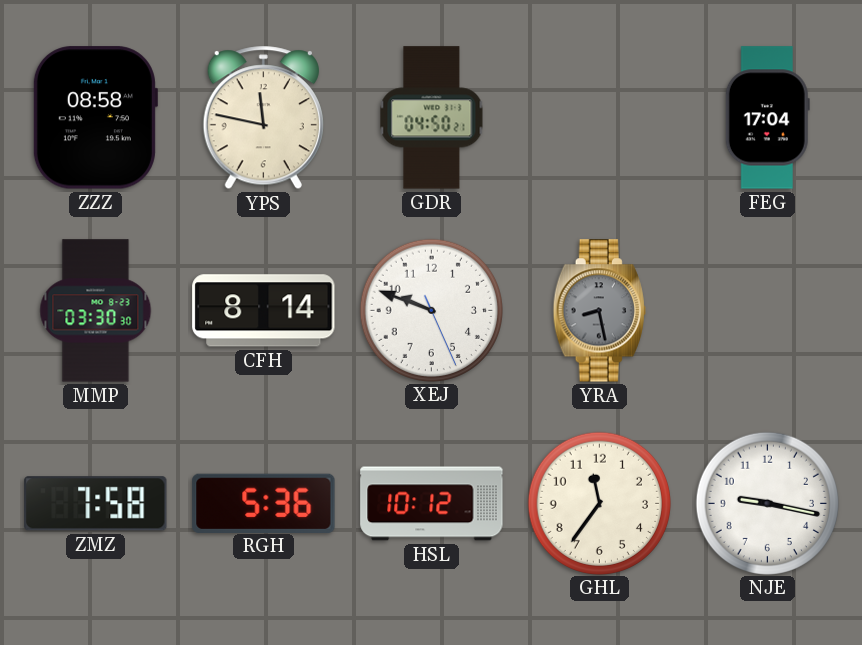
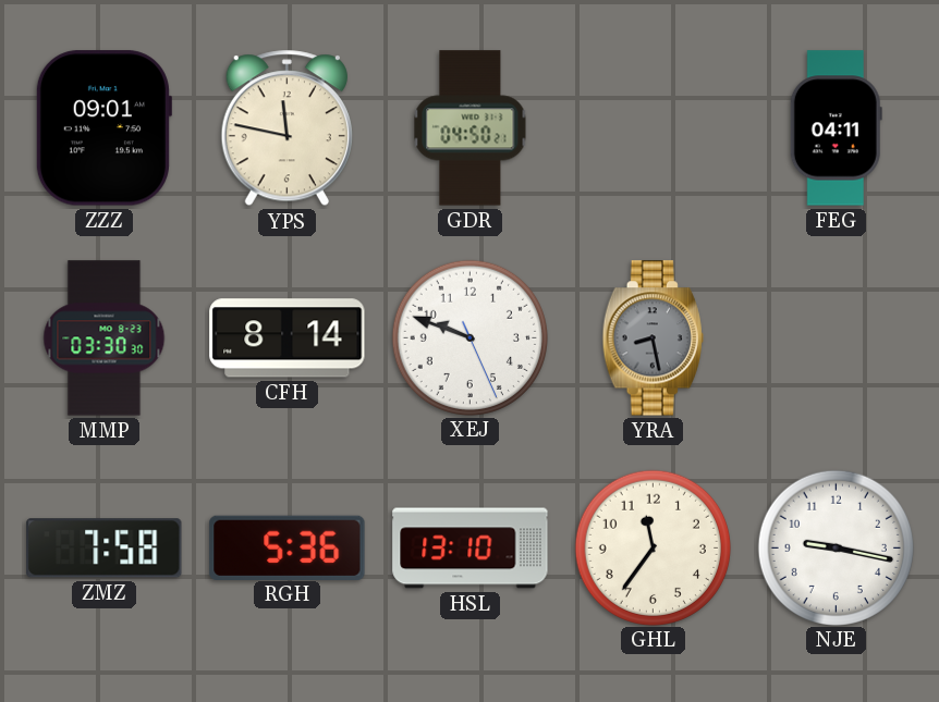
ZZZ: 08:58 -> 09:01 (103, 128)
FEG: 17:04 -> 04:11 (836, 128)
HSL: 10:12 -> 13:10 (471, 549)
